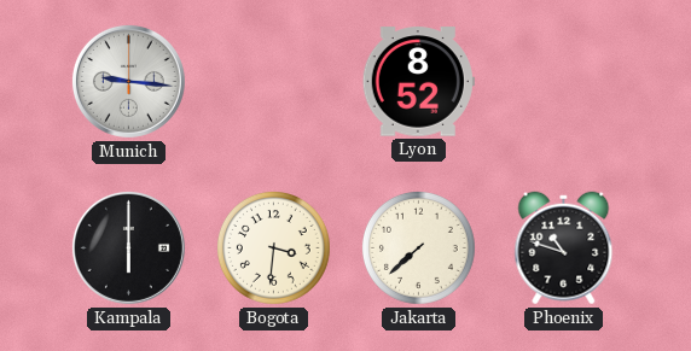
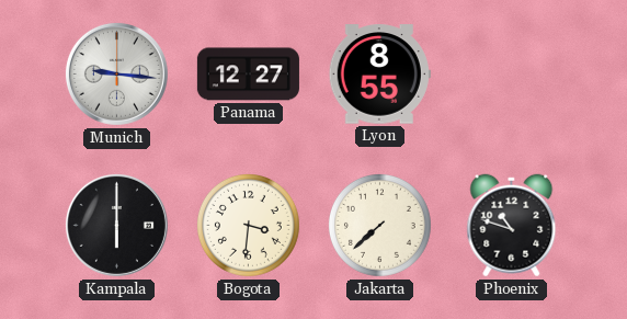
Panama: none -> 12:27 (248, 75)
Lyon: 8:52 -> 8:55 (379, 75)
